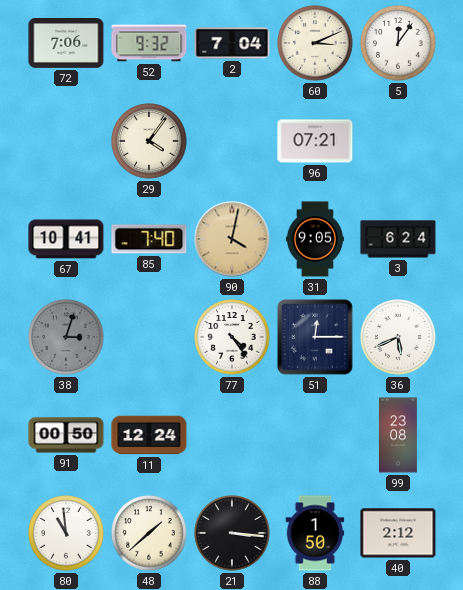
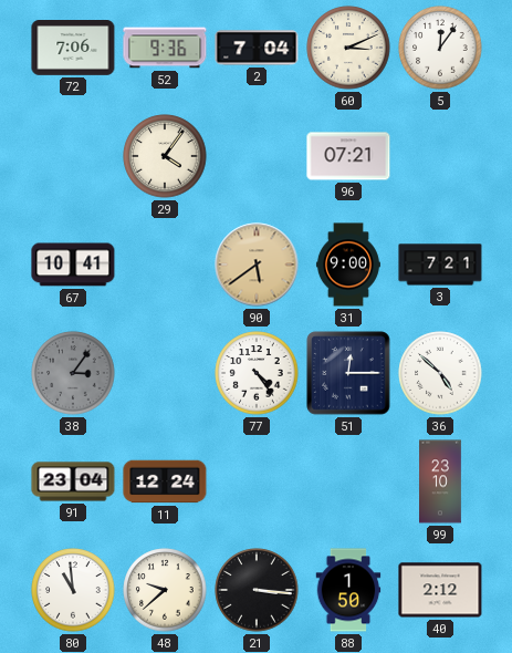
52: 9:32 -> 9:36 (165, 48)
85: 7:40 -> none (149, 239)
90: 4:02 -> 5:39 (257, 265)
31: 9:05 -> 9:00 (348, 265)
3: 6:24 -> 7:21 (440, 265)
38: 3:03 -> 3:06 (73, 373)
36: 5:41 -> 4:52 (440, 373)
91: 00:50 -> 23:04 (73, 481)
99: 23:08 -> 23:10 (441, 481)
48: 1:38 -> 9:38 (165, 590)
